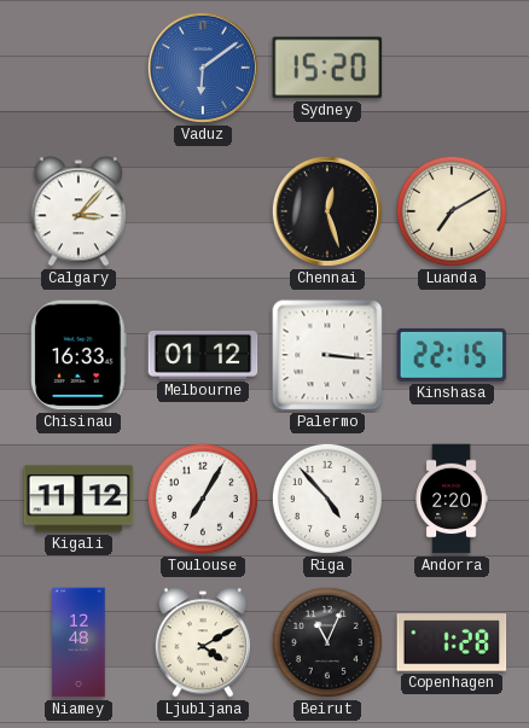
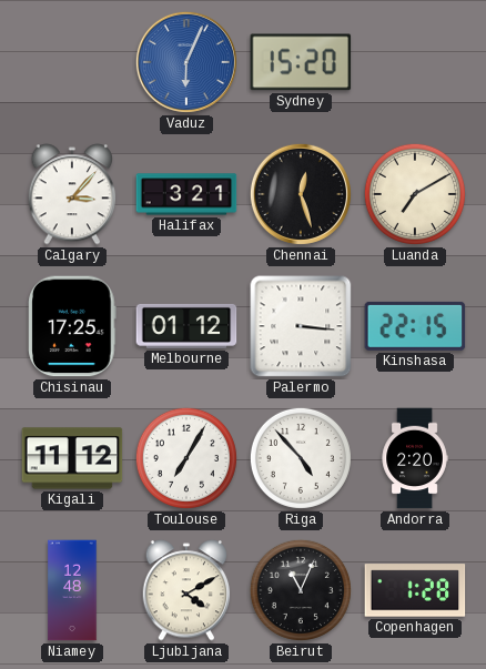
Vaduz: 6:09 -> 6:04 (186, 62)
Halifax: none -> 3:21 (186, 194)
Chisinau: 16:33 -> 17:25 (72, 326)
